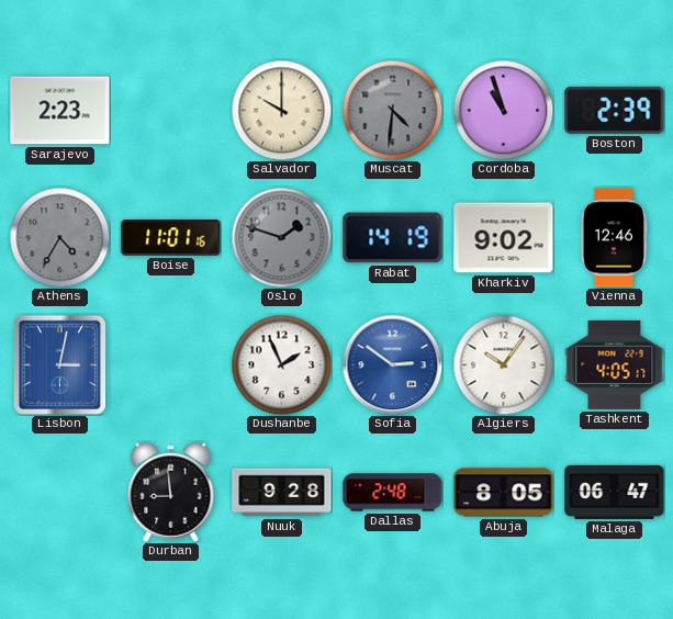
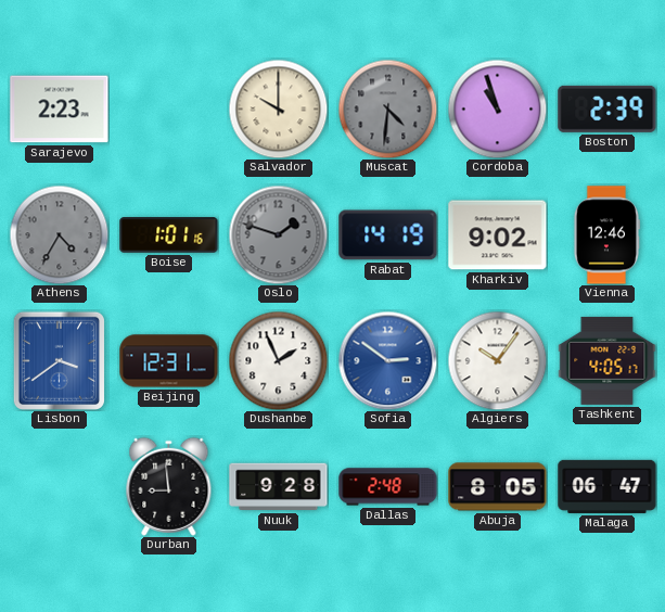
Boise: 11:01 -> 1:01 (169, 235)
Lisbon: 3:02 -> 3:39 (59, 360)
Beijing: none -> 12:31 (169, 361)
